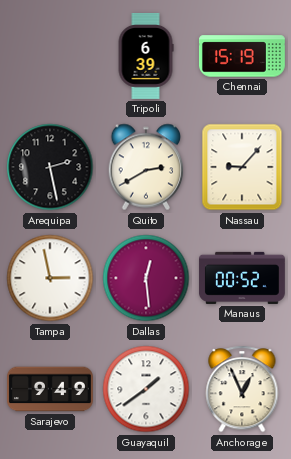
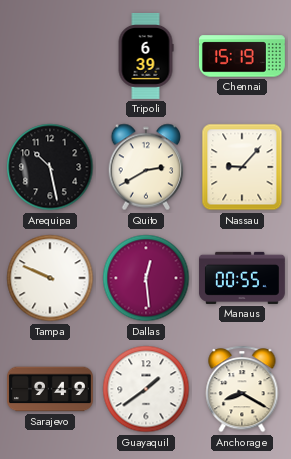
Arequipa: 2:28 -> 10:28 (50, 167)
Tampa: 2:58 -> 9:49 (50, 278)
Manaus: 00:52 -> 00:55 (243, 278)
Anchorage: 12:56 -> 8:20 (242, 389)
